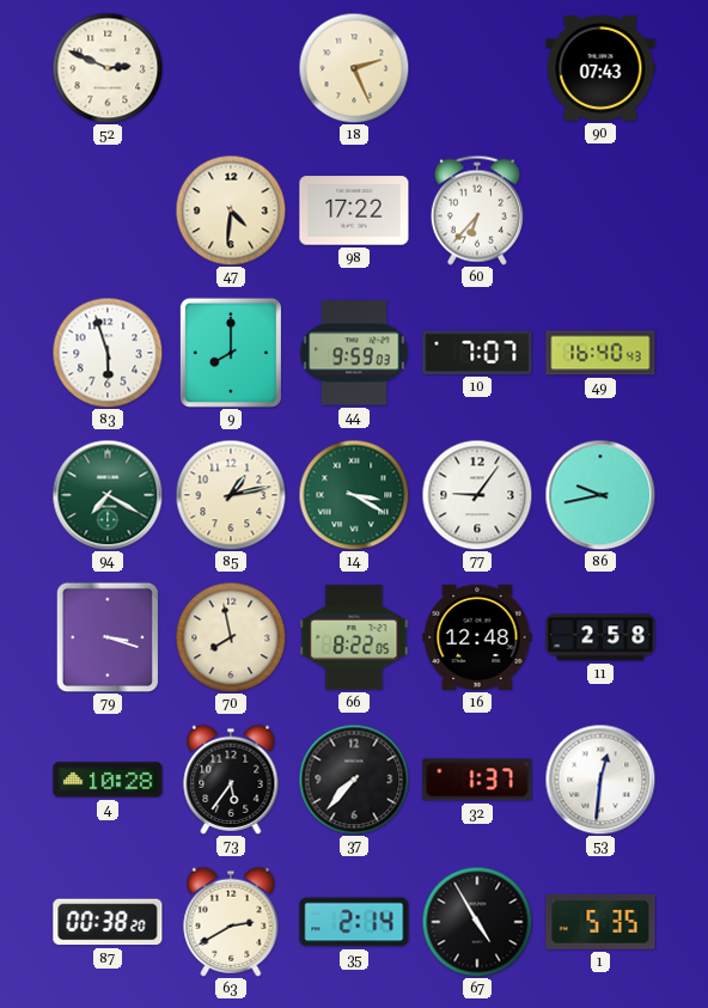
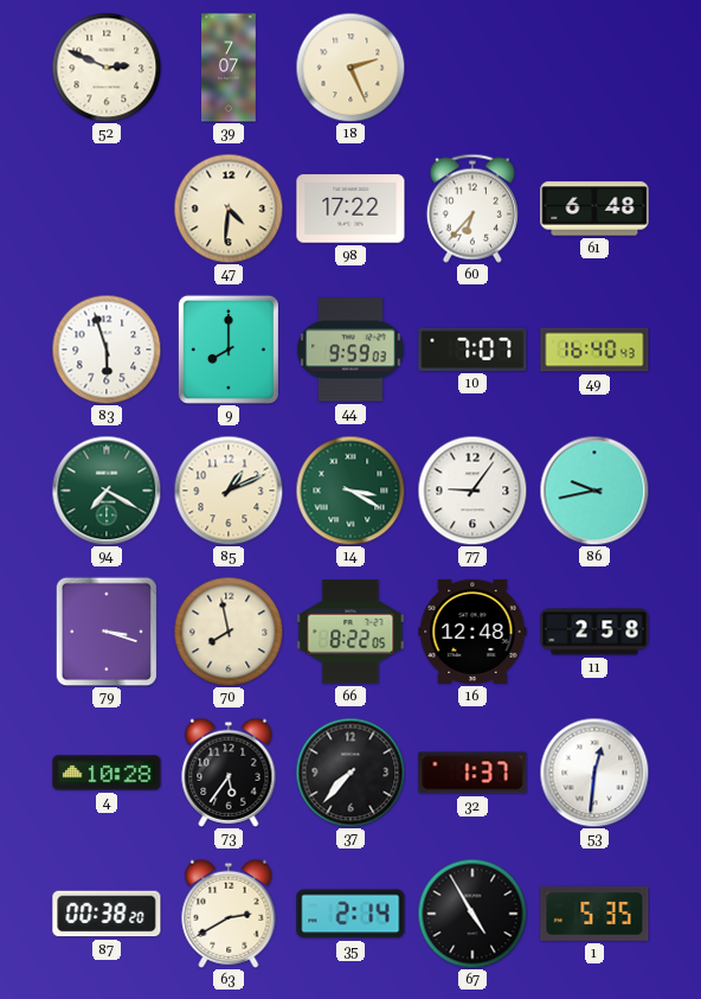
39: none -> 7:07 (230, 68)
90: 07:43 -> none (600, 68)
61: none -> 6:48 (594, 209)
85: 1:13 -> 1:11 (229, 491)
